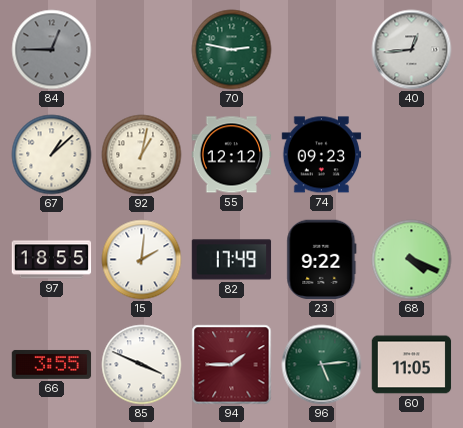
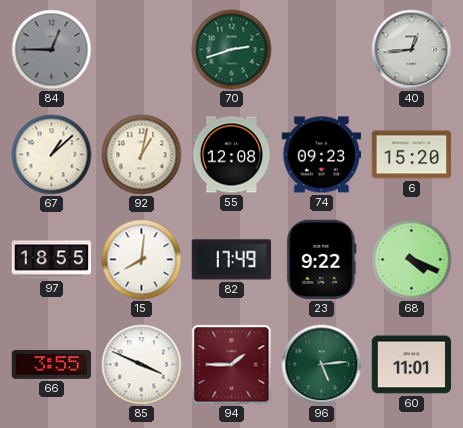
70: 2:47 -> 2:42 (232, 50)
55: 12:12 -> 12:08 (232, 155)
6: none -> 15:20 (412, 155)
15: 2:01 -> 8:01 (142, 260)
60: 11:05 -> 11:01 (412, 365)
